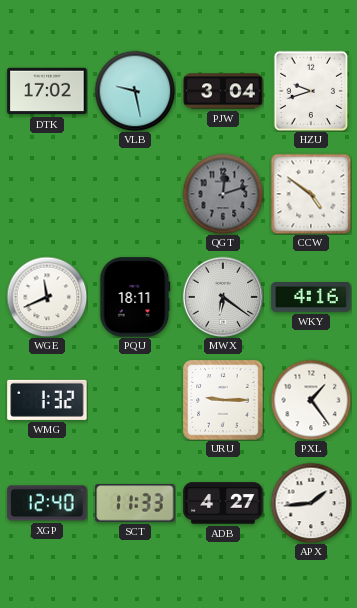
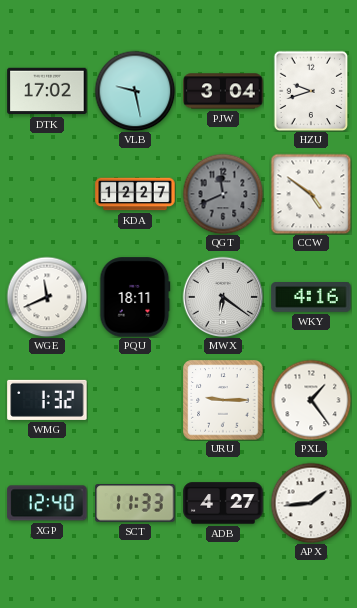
KDA: none -> 12:27 (135, 194)
QGT: 12:12 -> 11:41 (223, 194)
